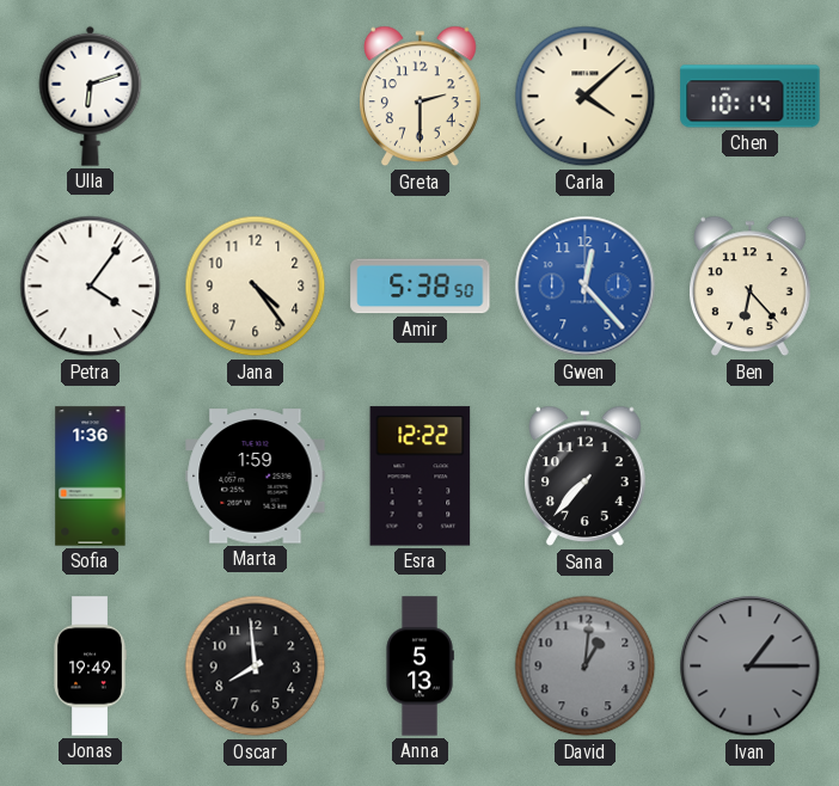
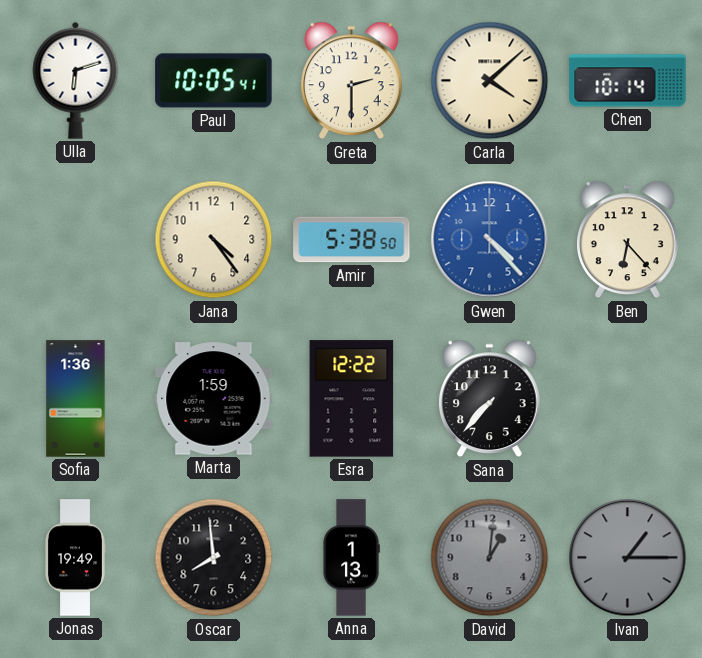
Paul: none -> 10:05 (214, 81)
Petra: 4:06 -> none (91, 287)
Gwen: 12:23 -> 4:23 (490, 240)
Anna: 5:13 -> 1:13 (351, 558)
